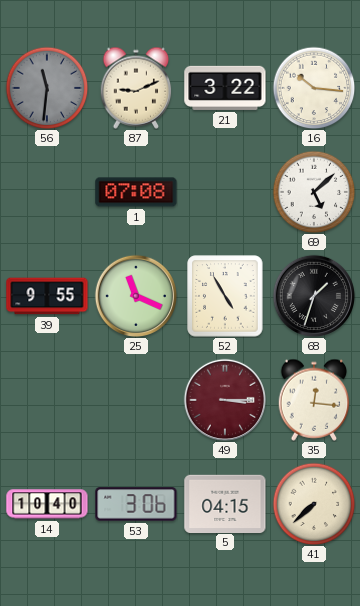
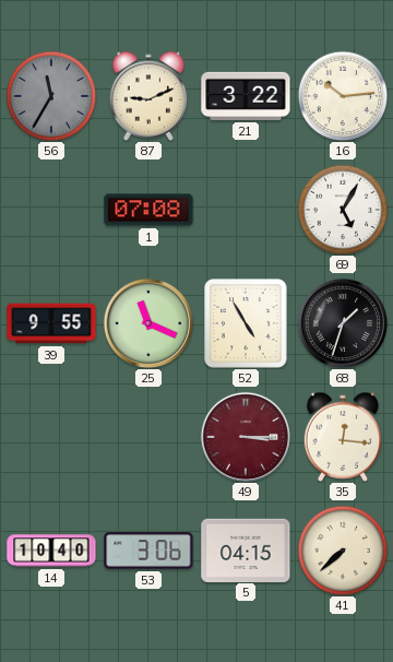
56: 11:31 -> 11:35 (51, 96)
16: 10:16 -> 10:14 (343, 96)
69: 5:08 -> 5:05 (343, 210)
